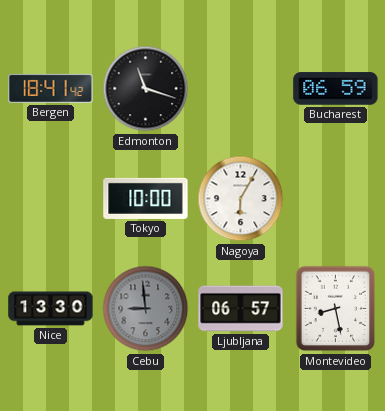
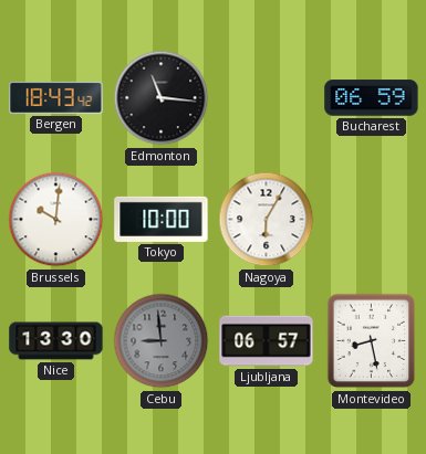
Bergen: 18:41 -> 18:43 (56, 97)
Edmonton: 11:18 -> 11:16 (162, 98)
Brussels: none -> 10:01 (56, 220)
